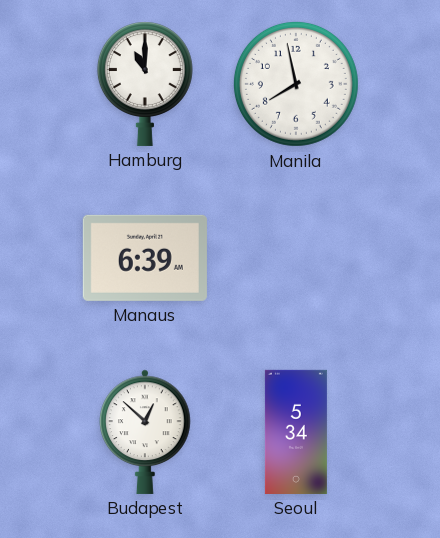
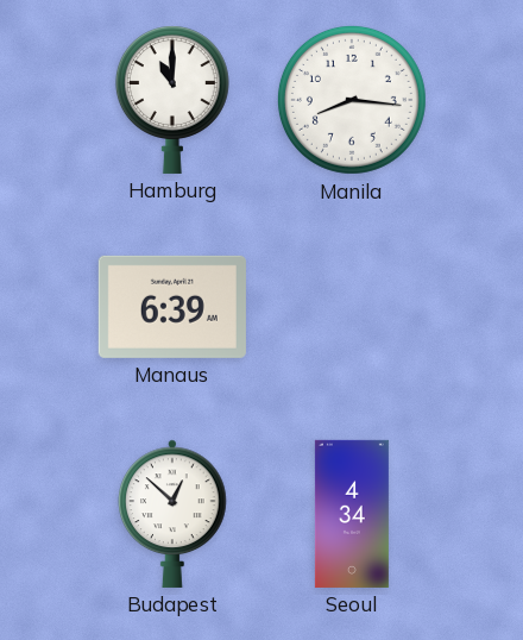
Manila: 7:58 -> 8:16 (352, 100)
Seoul: 5:34 -> 4:34 (352, 514)
